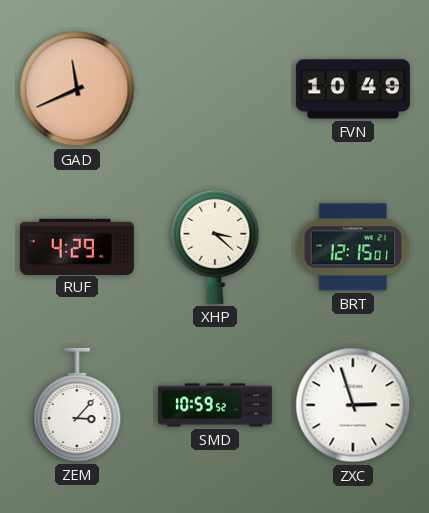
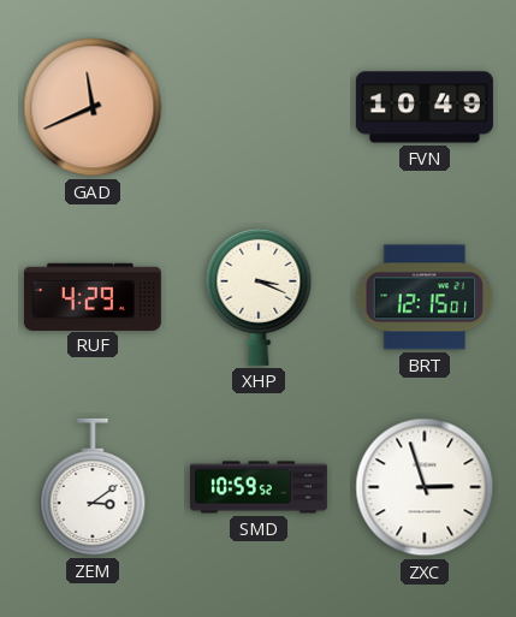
XHP: 3:22 -> 3:19 (259, 297)
ZEM: 3:07 -> 3:09 (93, 487)
